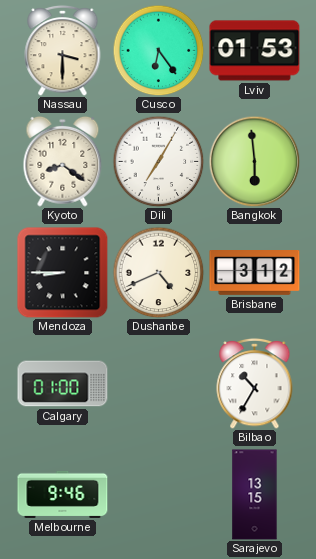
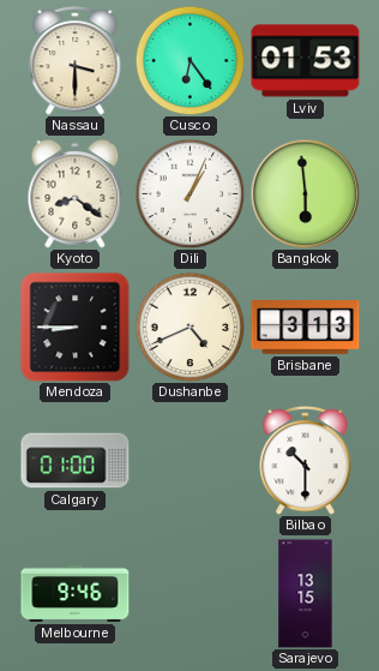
Dili: 7:05 -> 1:04 (189, 193)
Brisbane: 3:12 -> 3:13 (306, 328)
Bilbao: 10:35 -> 10:30 (306, 460)
